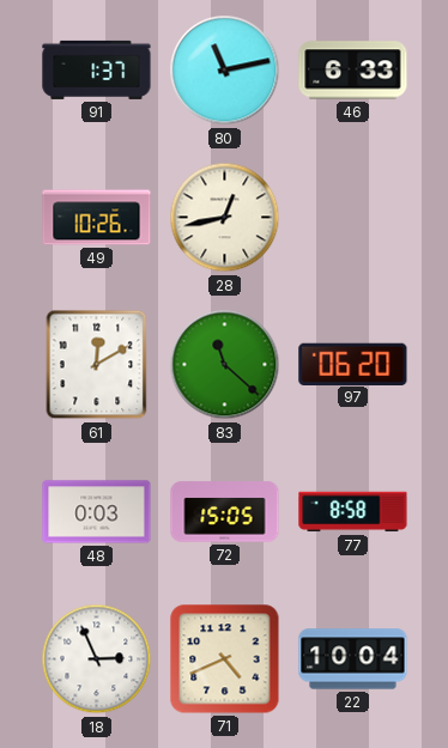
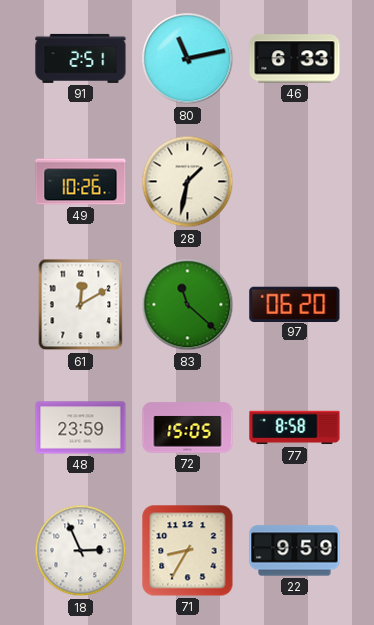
91: 1:37 -> 2:51 (81, 58)
28: 12:43 -> 1:32 (188, 182)
48: 0:03 -> 23:59 (81, 428)
71: 4:41 -> 8:35 (188, 551)
22: 10:04 -> 9:59 (295, 551)
